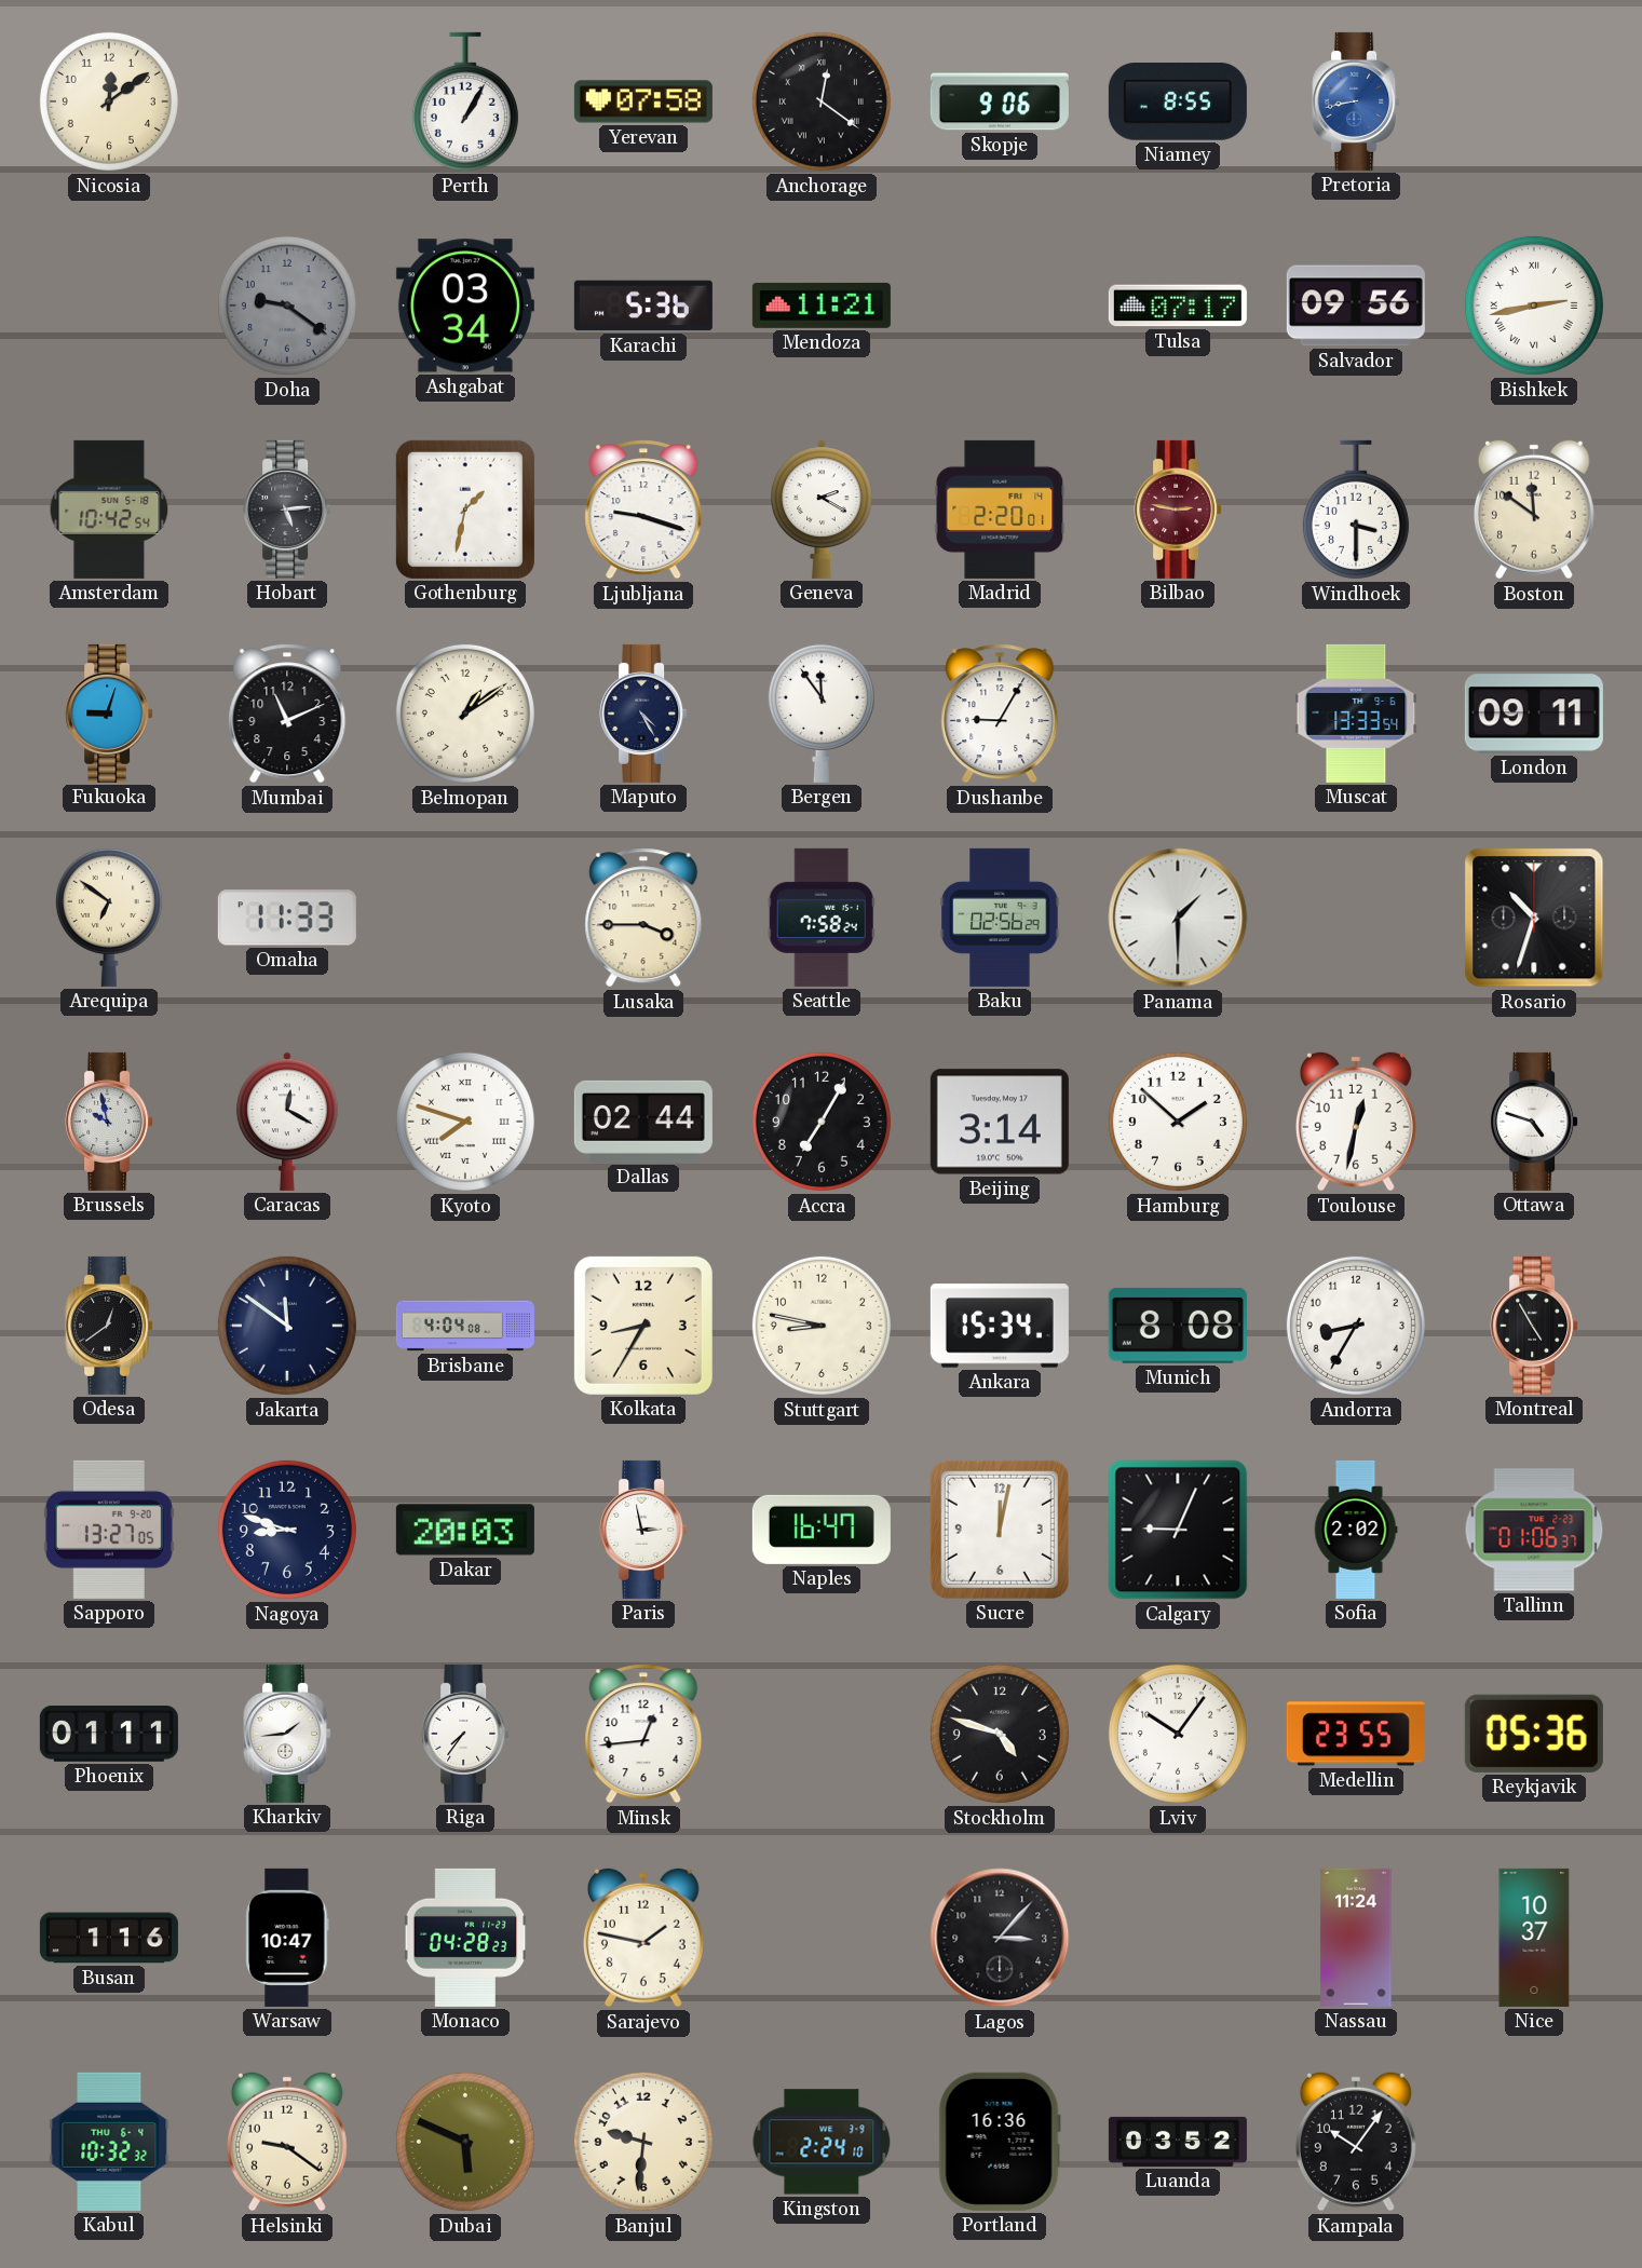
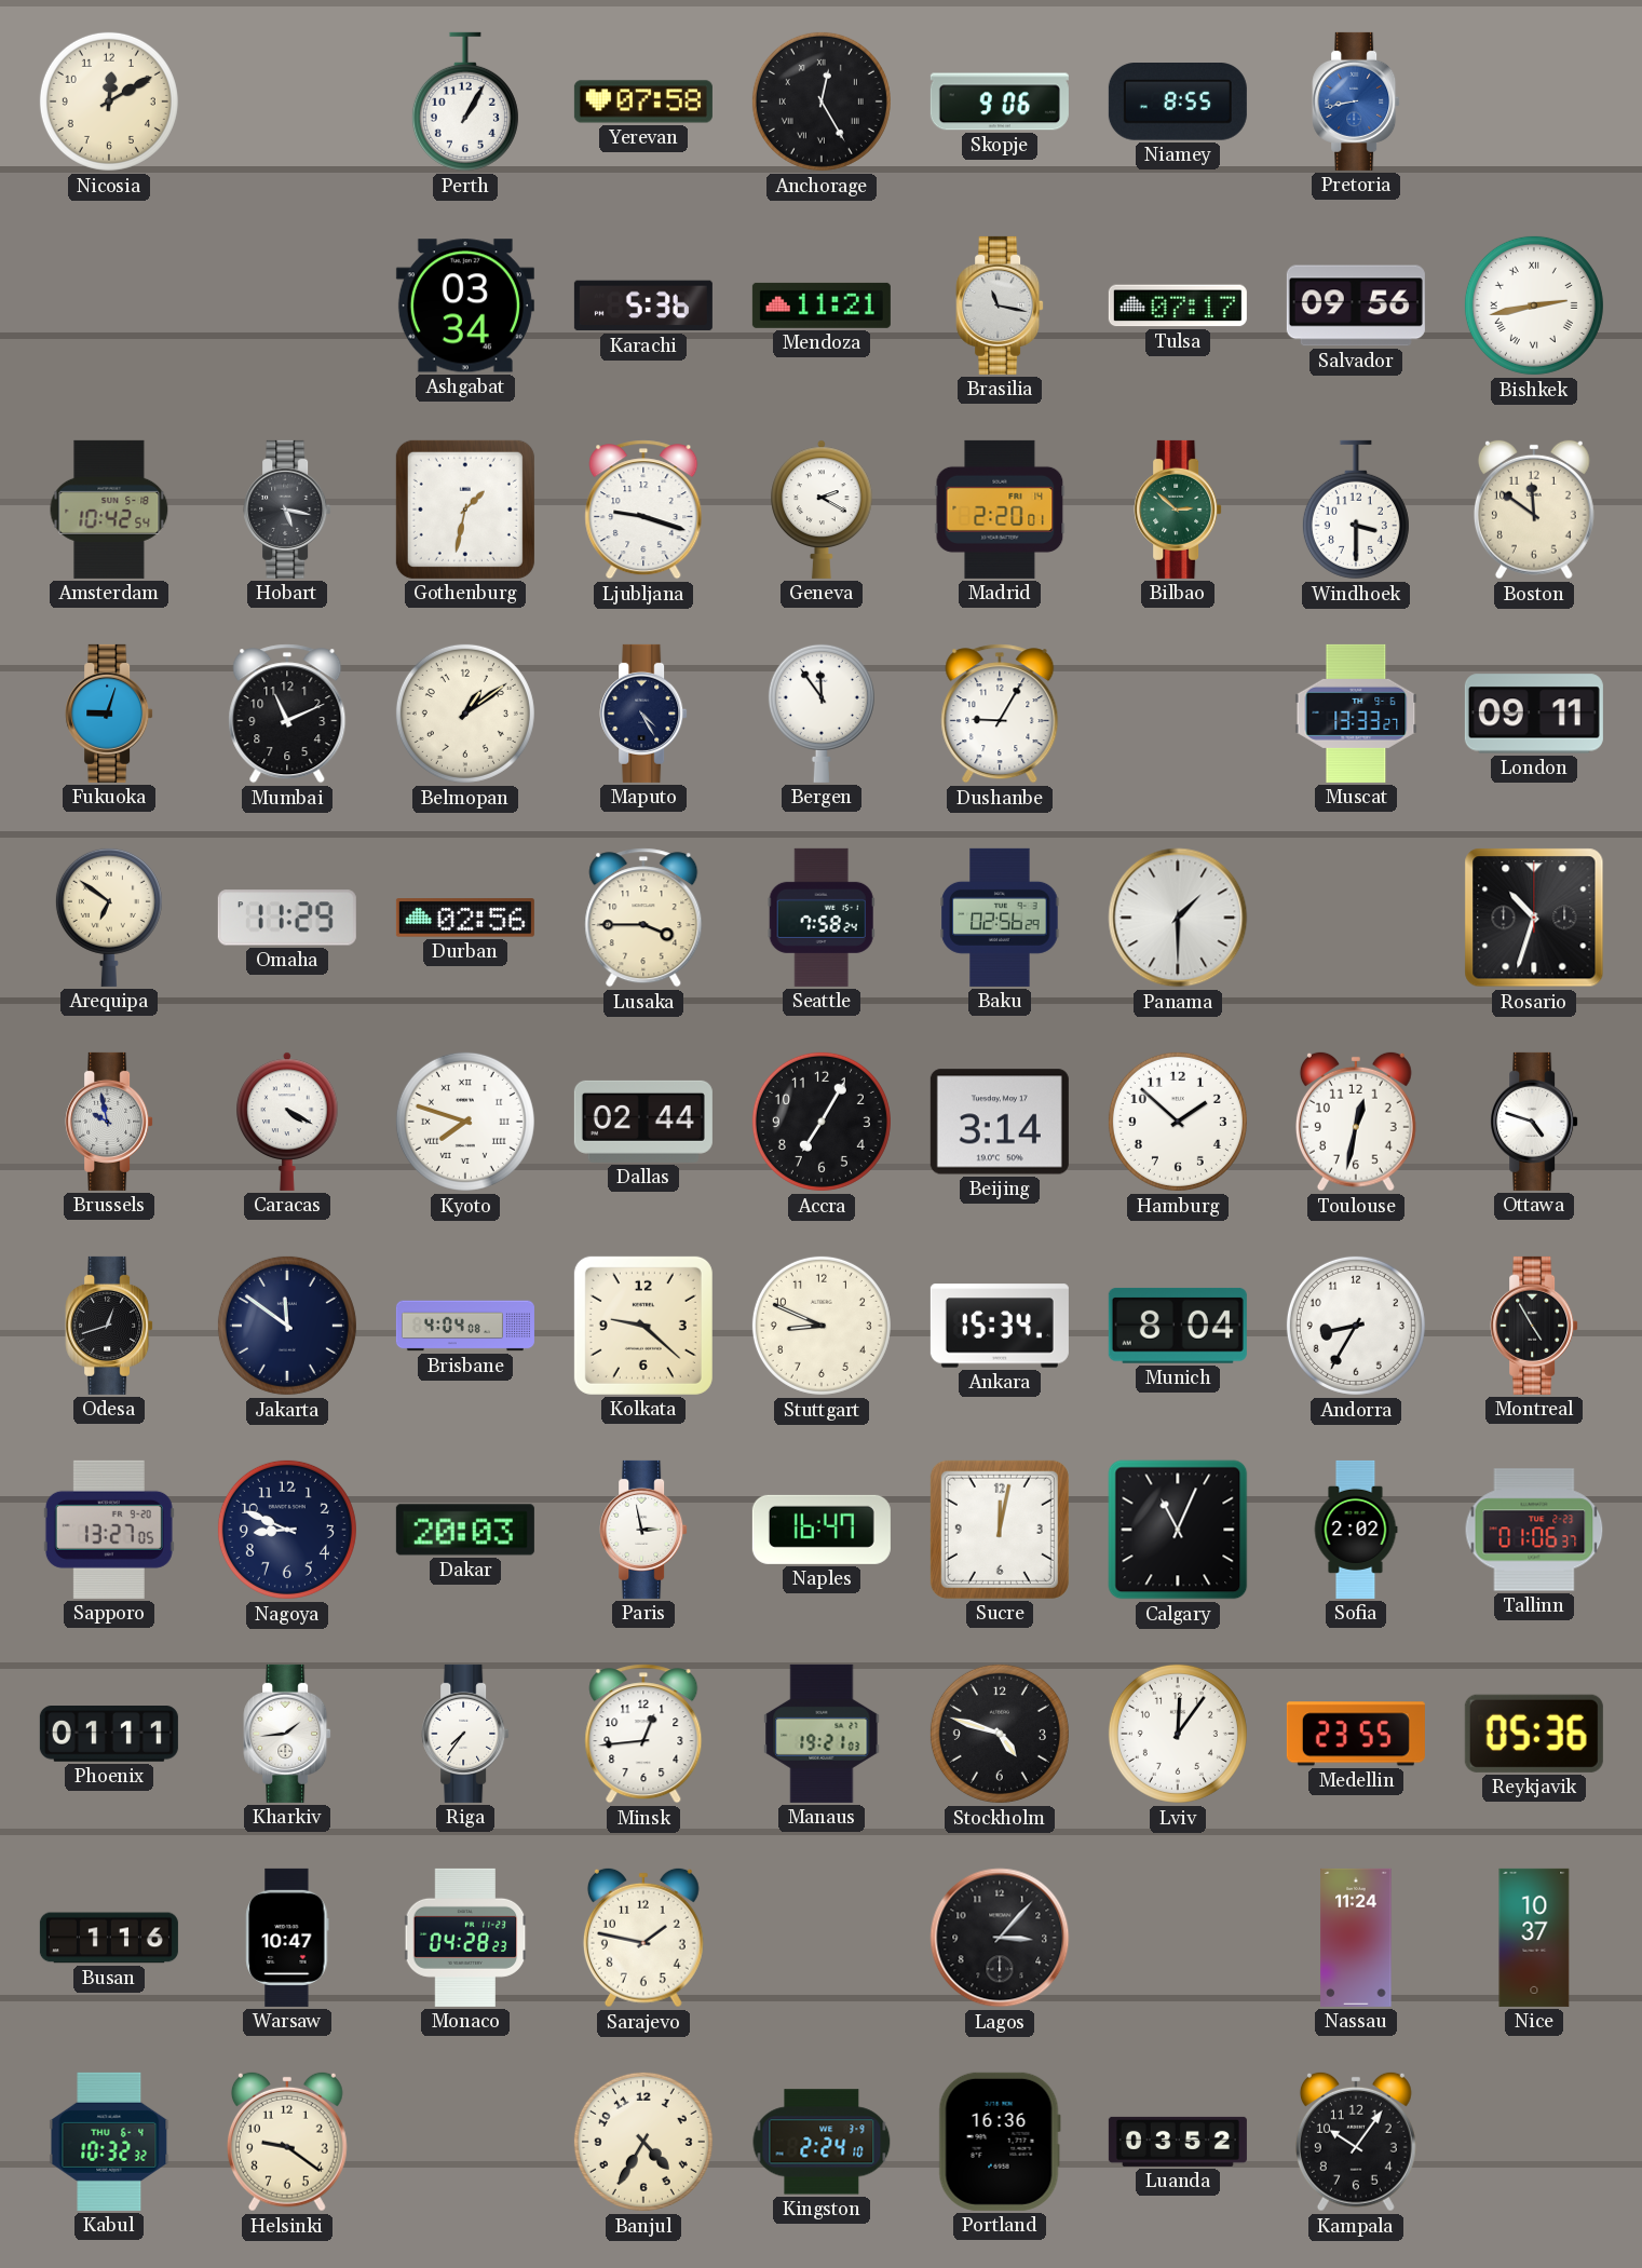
Nicosia: 12:09 -> 12:10 (109, 101)
Anchorage: 12:21 -> 12:25 (822, 101)
Doha: 9:21 -> none (287, 305)
Brasilia: none -> 11:17 (1000, 305)
Hobart: 5:14 -> 5:17 (287, 510)
Bilbao: 2:47 -> 2:52 (1178, 510)
Bilbao dial: burgundy -> green (1178, 510)
Muscat: 13:33:54 -> 13:33:27 (1356, 714)
Omaha: 11:33 -> 11:29 (287, 918)
Durban: none -> 02:56 (465, 918)
Caracas: 12:20 -> 4:20 (287, 1122)
Odesa: 12:39 -> 12:42 (109, 1326)
Kolkata: 8:35 -> 9:22 (643, 1326)
Stuttgart: 8:47 -> 8:49 (822, 1326)
Munich: 8:08 -> 8:04 (1178, 1326)
Nagoya: 8:48 -> 8:49 (287, 1530)
Calgary: 9:04 -> 11:04 (1178, 1530)
Manaus: none -> 19:21 (822, 1734)
Lviv: 10:06 -> 12:06 (1178, 1734)
Dubai: 5:49 -> none (465, 2142)
Banjul: 9:31 -> 4:35 (643, 2142)
